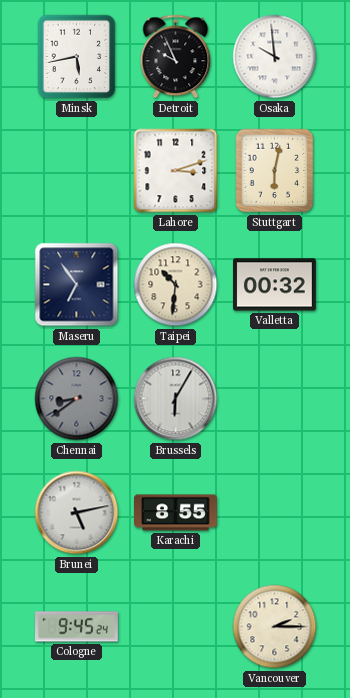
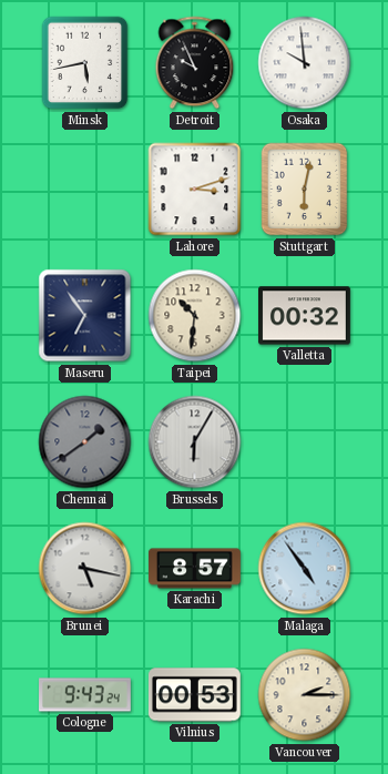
Chennai: 8:39 -> 1:39 (85, 442)
Brunei: 5:13 -> 5:17 (85, 569)
Karachi: 8:55 -> 8:57 (195, 569)
Malaga: none -> 4:54 (305, 569)
Cologne: 9:45 -> 9:43 (85, 695)
Vilnius: none -> 00:53 (194, 695)
